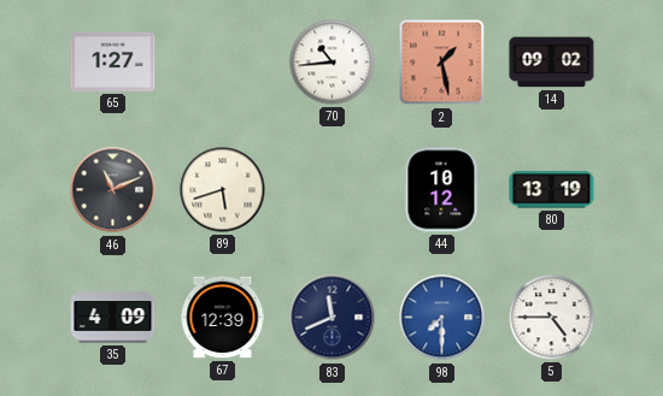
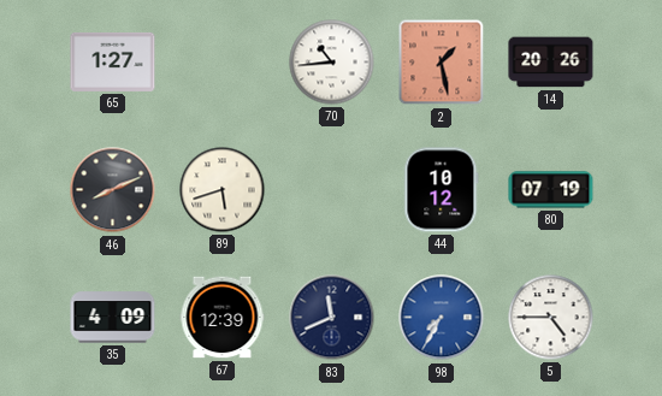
14: 09:02 -> 20:26 (551, 63)
46: 11:11 -> 8:11 (113, 190)
80: 13:19 -> 07:19 (551, 190)
98: 7:30 -> 7:35 (442, 318)
